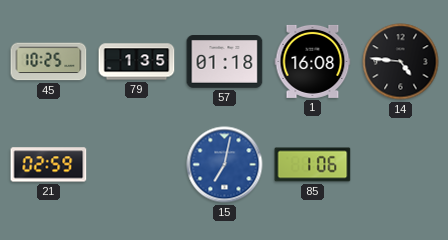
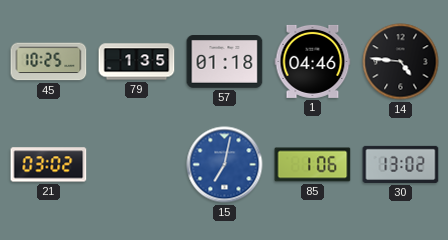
1: 16:08 -> 04:46 (313, 61)
21: 02:59 -> 03:02 (49, 165)
30: none -> 13:02 (401, 164)
